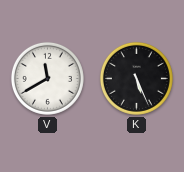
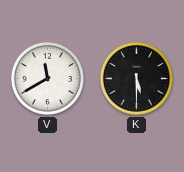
K: 5:26 -> 5:30 (136, 78)
